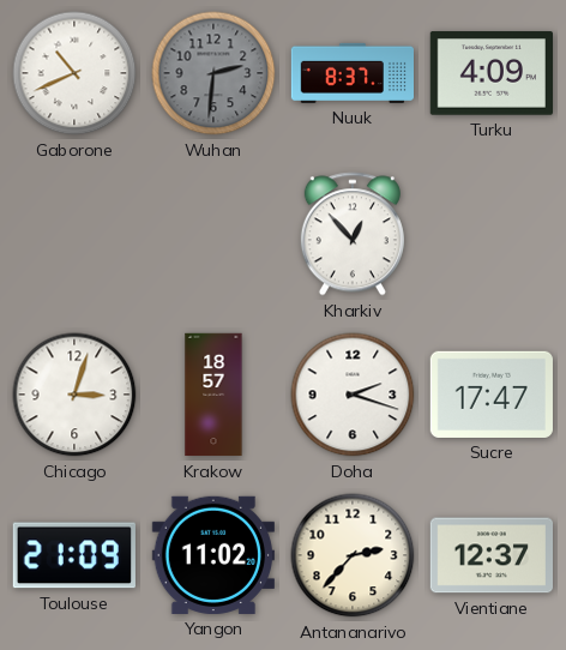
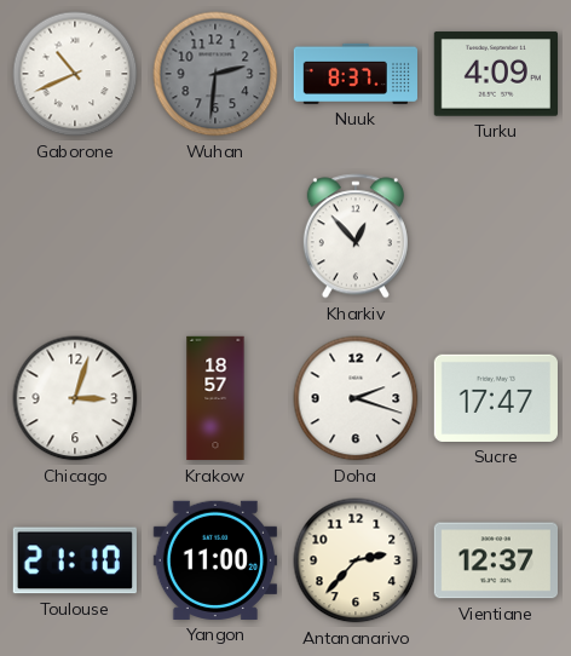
Toulouse: 21:09 -> 21:10 (75, 560)
Yangon: 11:02 -> 11:00 (215, 560)
